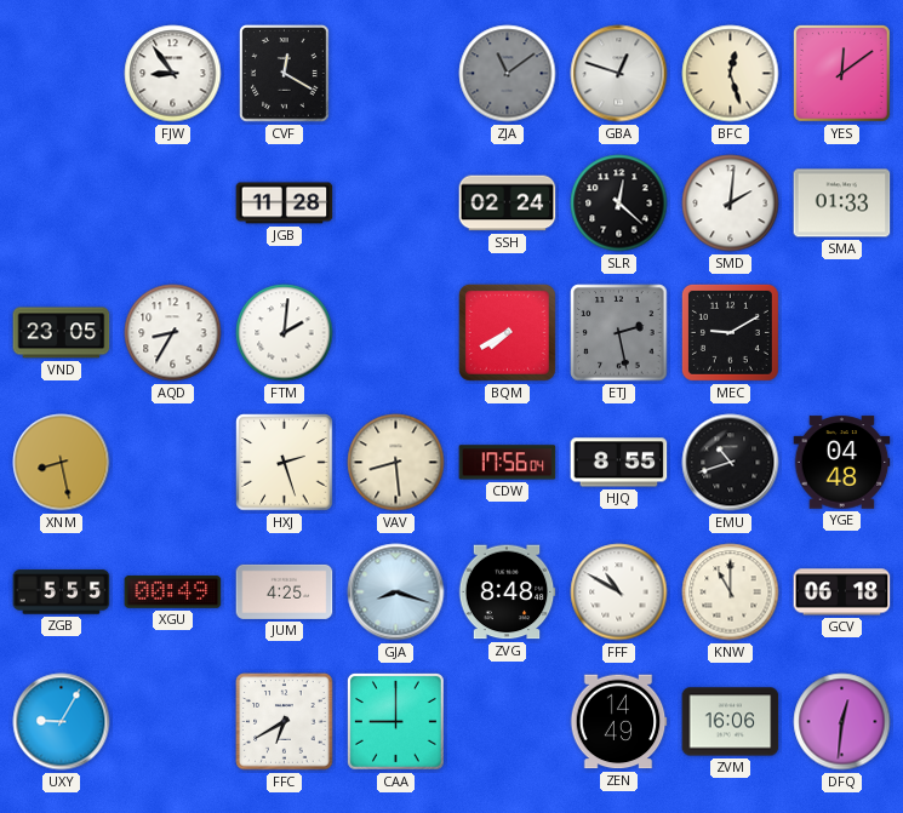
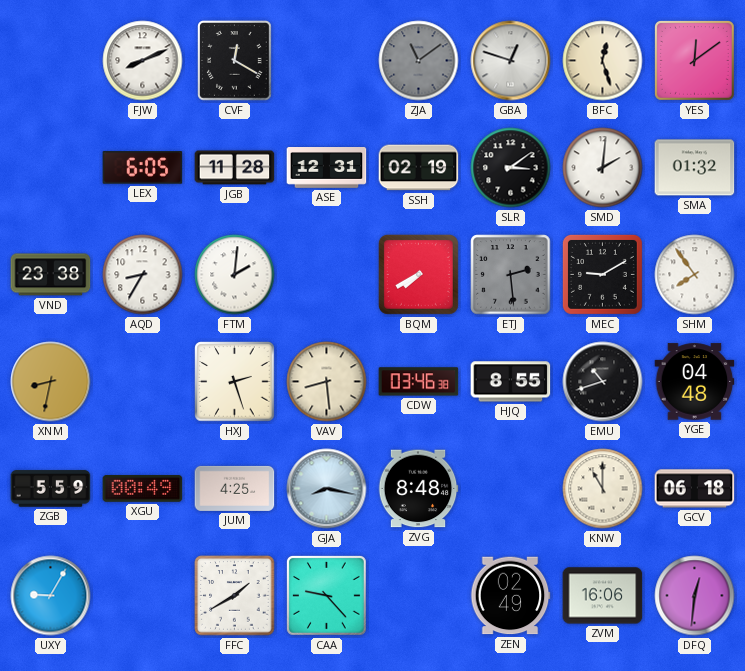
FJW: 8:54 -> 8:11 (143, 61)
LEX: none -> 6:05 (143, 168)
ASE: none -> 12:31 (327, 168)
SSH: 02:24 -> 02:19 (419, 168)
SLR: 12:22 -> 3:09 (511, 168)
SMA: 01:33 -> 01:32 (695, 168)
VND: 23:05 -> 23:38 (51, 275)
ETJ: 2:28 -> 2:29 (511, 275)
SHM: none -> 7:54 (695, 275)
XNM: 8:28 -> 8:32 (51, 382)
CDW: 17:56 -> 03:46 (419, 382)
ZGB: 5:55 -> 5:59 (51, 489)
GJA: 8:18 -> 8:17 (327, 489)
FFF: 10:50 -> none (619, 592)
FFC: 6:40 -> 1:40 (235, 596)
CAA: 9:00 -> 9:23 (326, 595)
ZEN: 14:49 -> 02:49 (510, 596)
